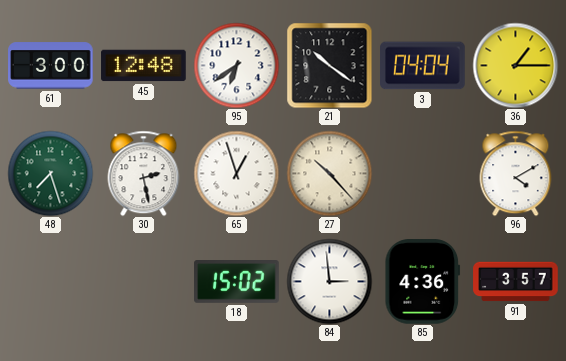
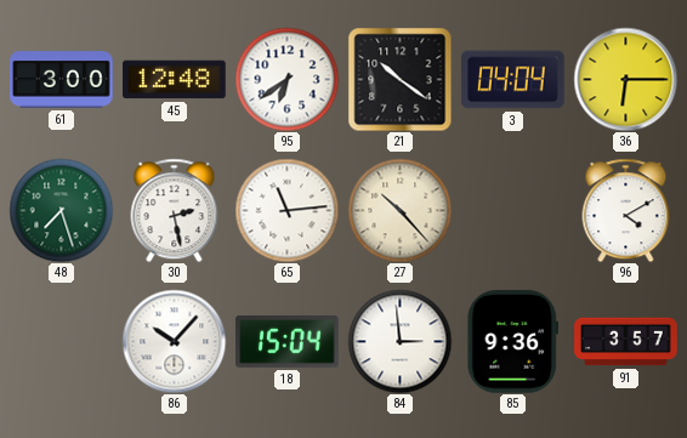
36: 1:15 -> 6:15 (625, 79)
65: 12:57 -> 11:14 (286, 210)
86: none -> 10:07 (174, 341)
18: 15:02 -> 15:04 (288, 342)
85: 4:36 -> 9:36 (513, 342)
